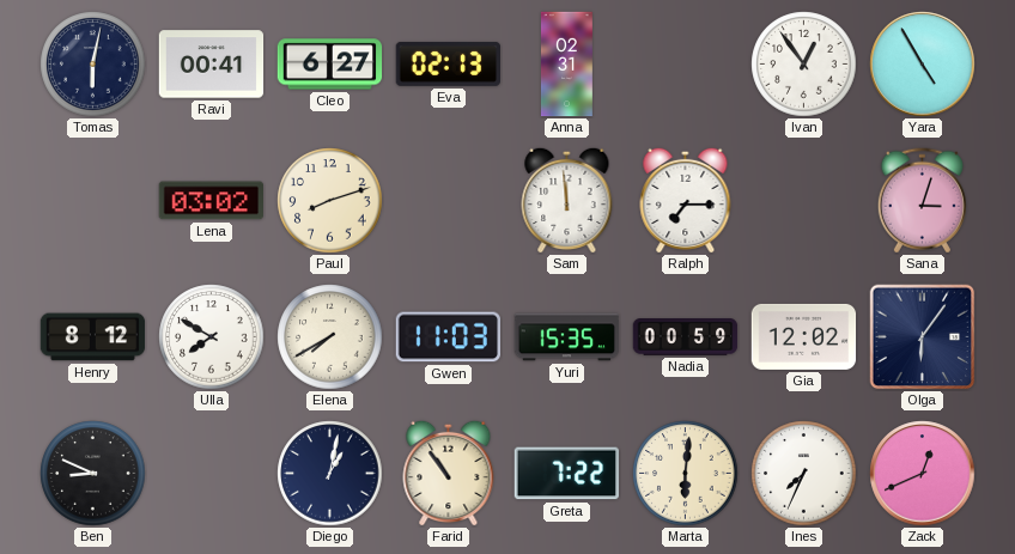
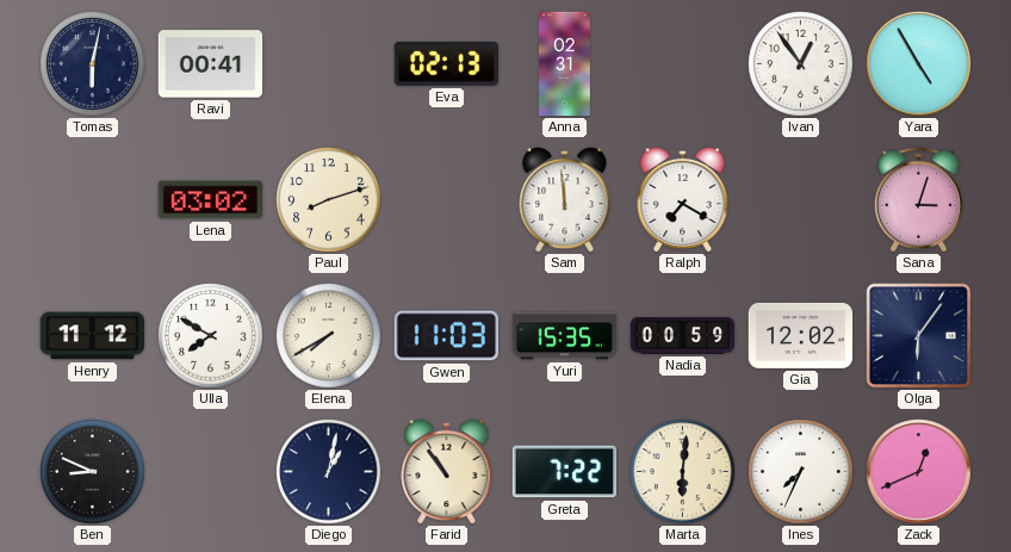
Cleo: 6:27 -> none (330, 65)
Ralph: 7:15 -> 7:20 (683, 199)
Henry: 8:12 -> 11:12 (93, 336)
